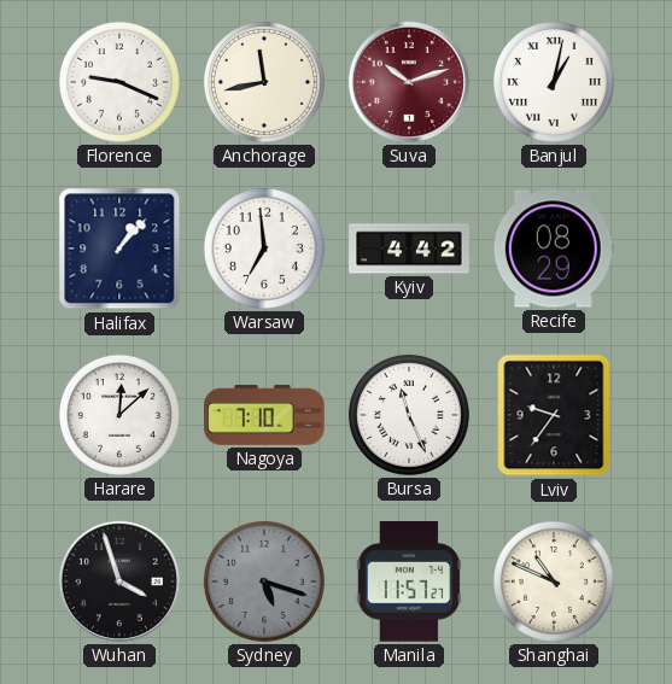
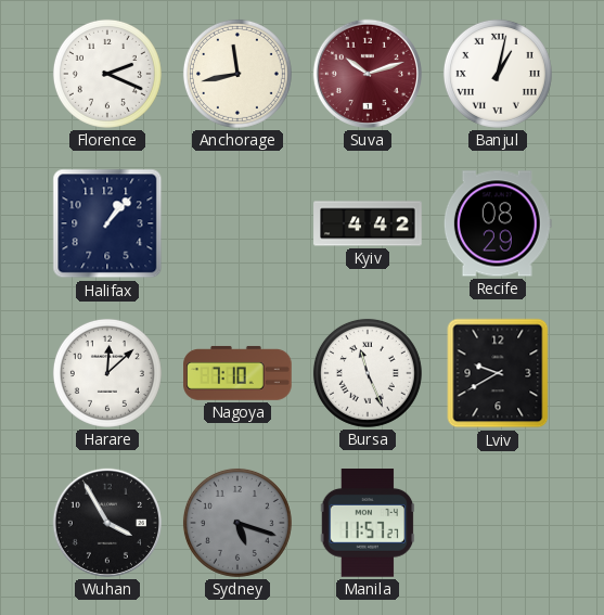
Florence: 9:19 -> 2:19 (107, 74)
Warsaw: 6:59 -> none (264, 249)
Lviv: 9:36 -> 9:40 (498, 373)
Wuhan: 3:57 -> 3:55 (107, 523)
Shanghai: 10:49 -> none (554, 581)
